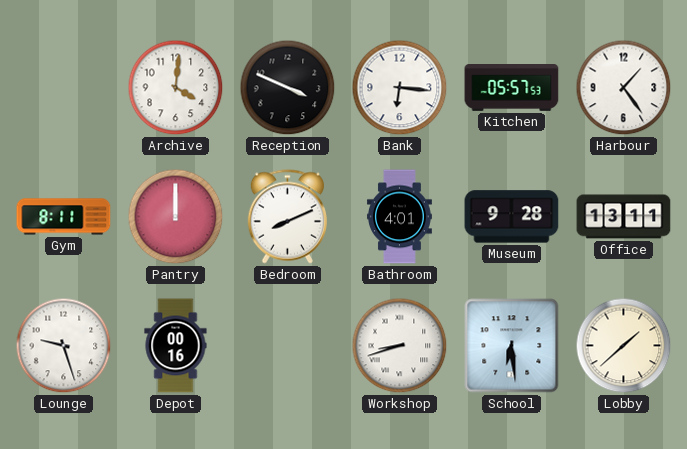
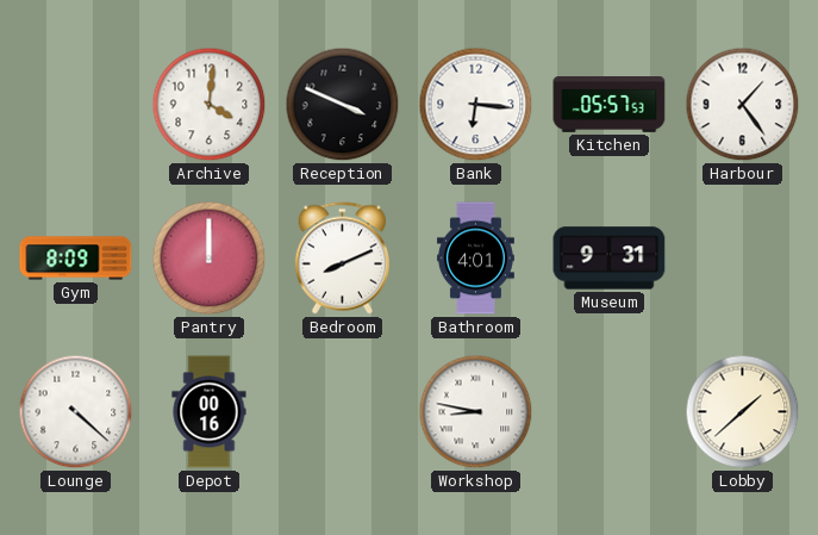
Gym: 8:11 -> 8:09 (76, 259)
Museum: 9:28 -> 9:31 (610, 259)
Office: 13:11 -> none (624, 217)
Lounge: 9:27 -> 4:22 (76, 412)
Workshop: 8:42 -> 8:47 (476, 412)
School: 6:29 -> none (512, 346)
